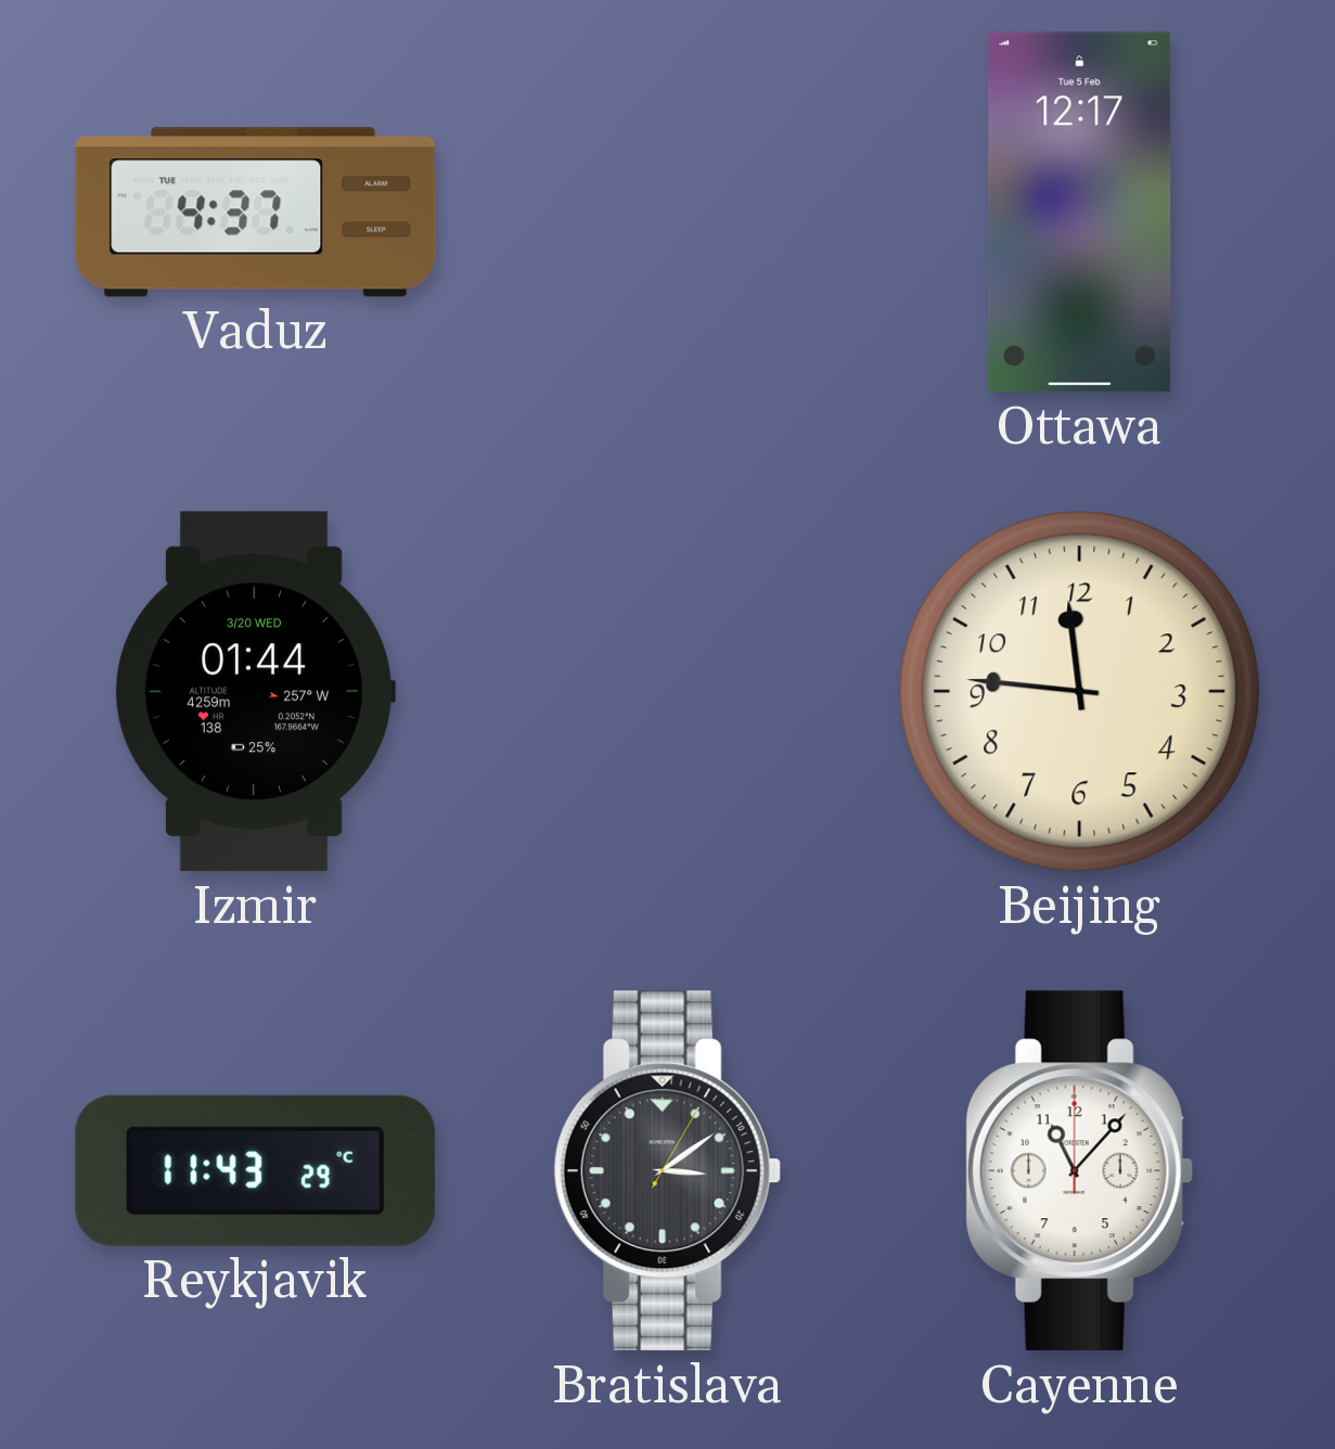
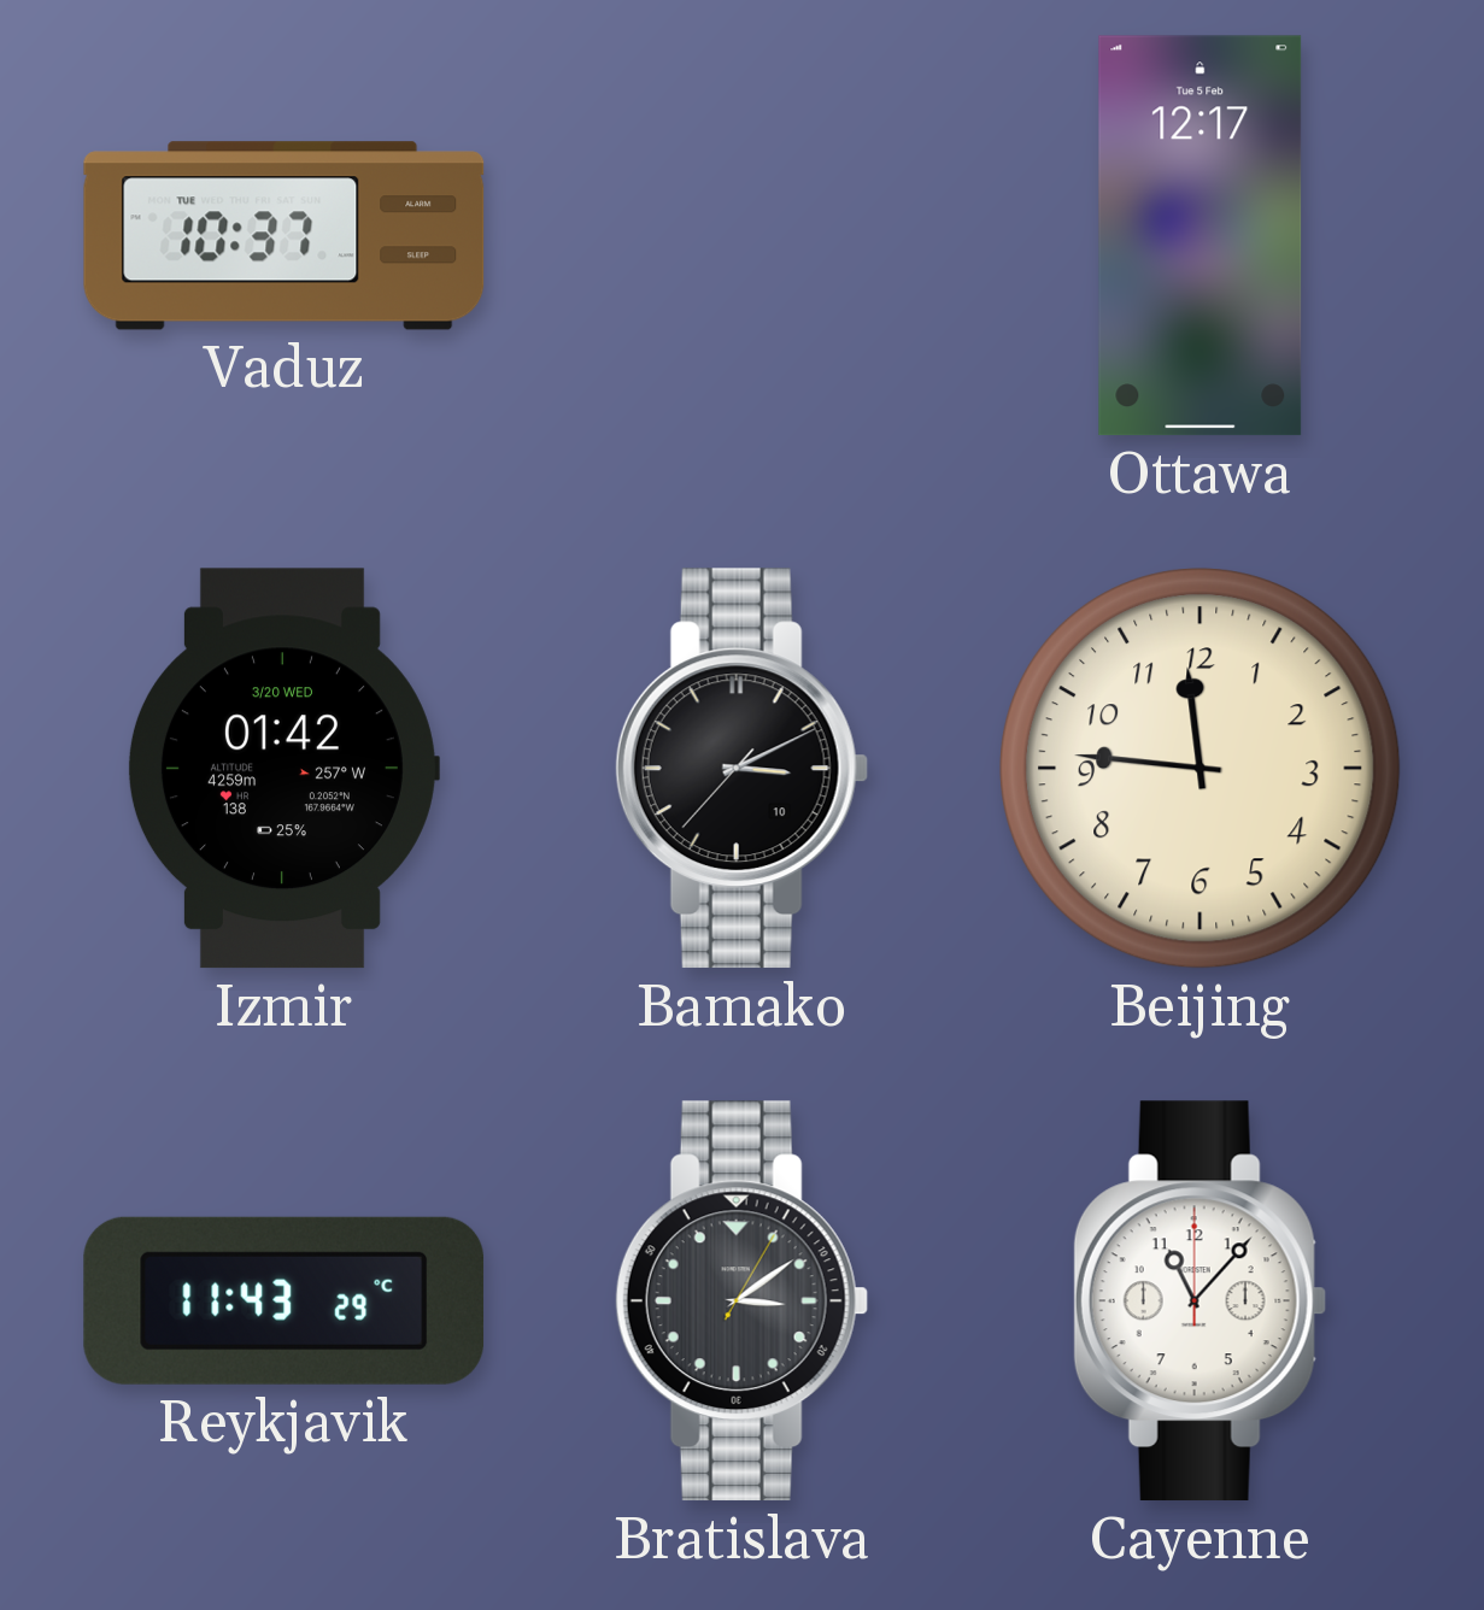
Vaduz: 4:37 -> 10:37 (285, 236)
Izmir: 01:44 -> 01:42 (283, 769)
Bamako: none -> 3:10 (741, 769)
